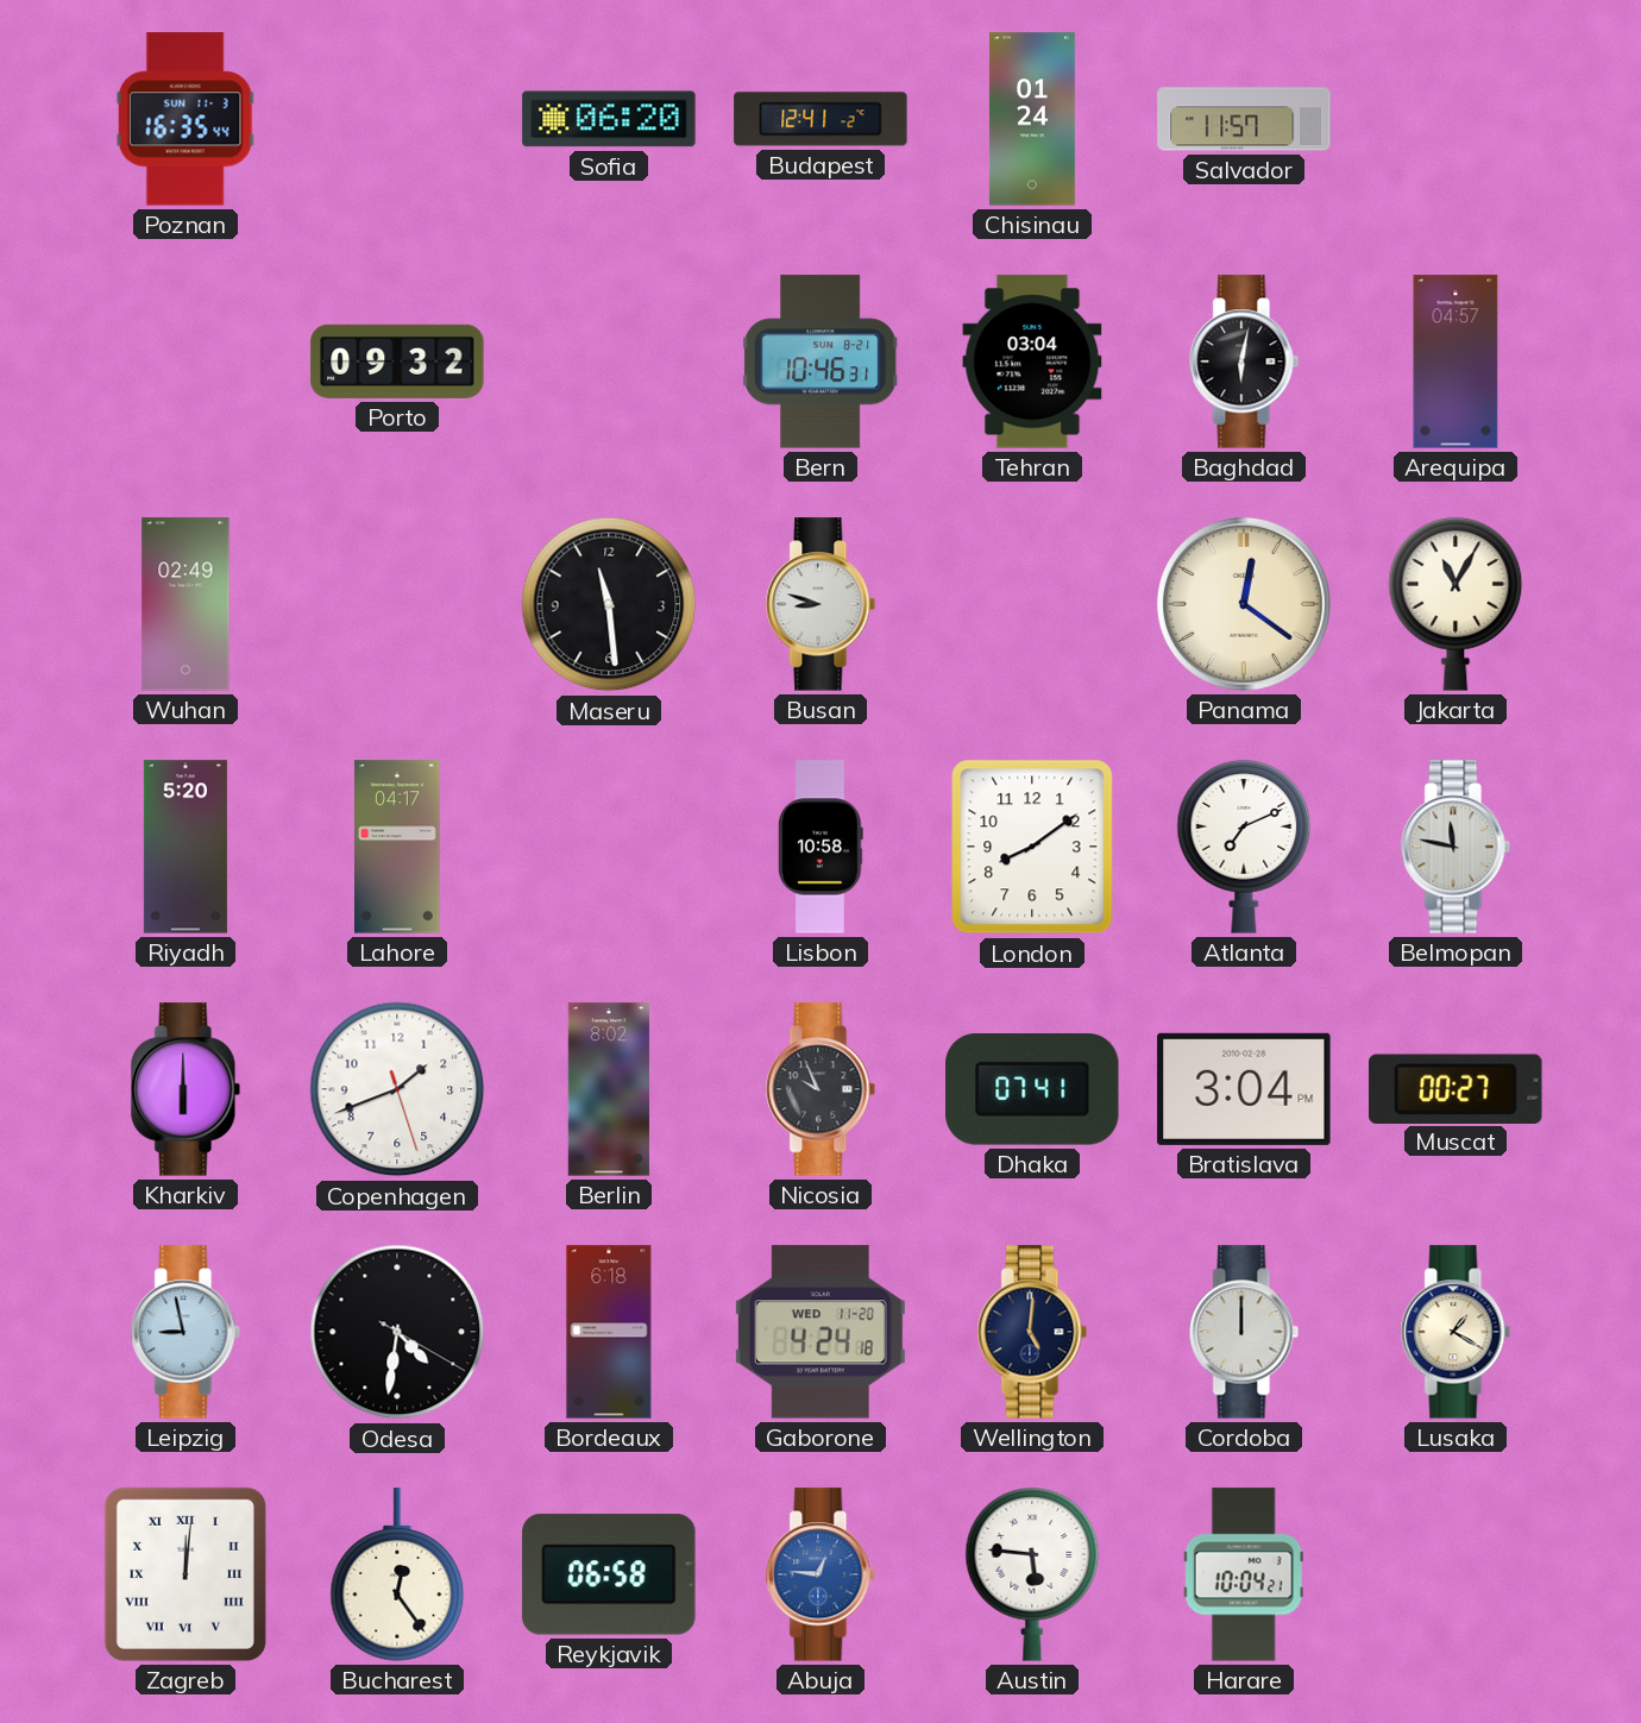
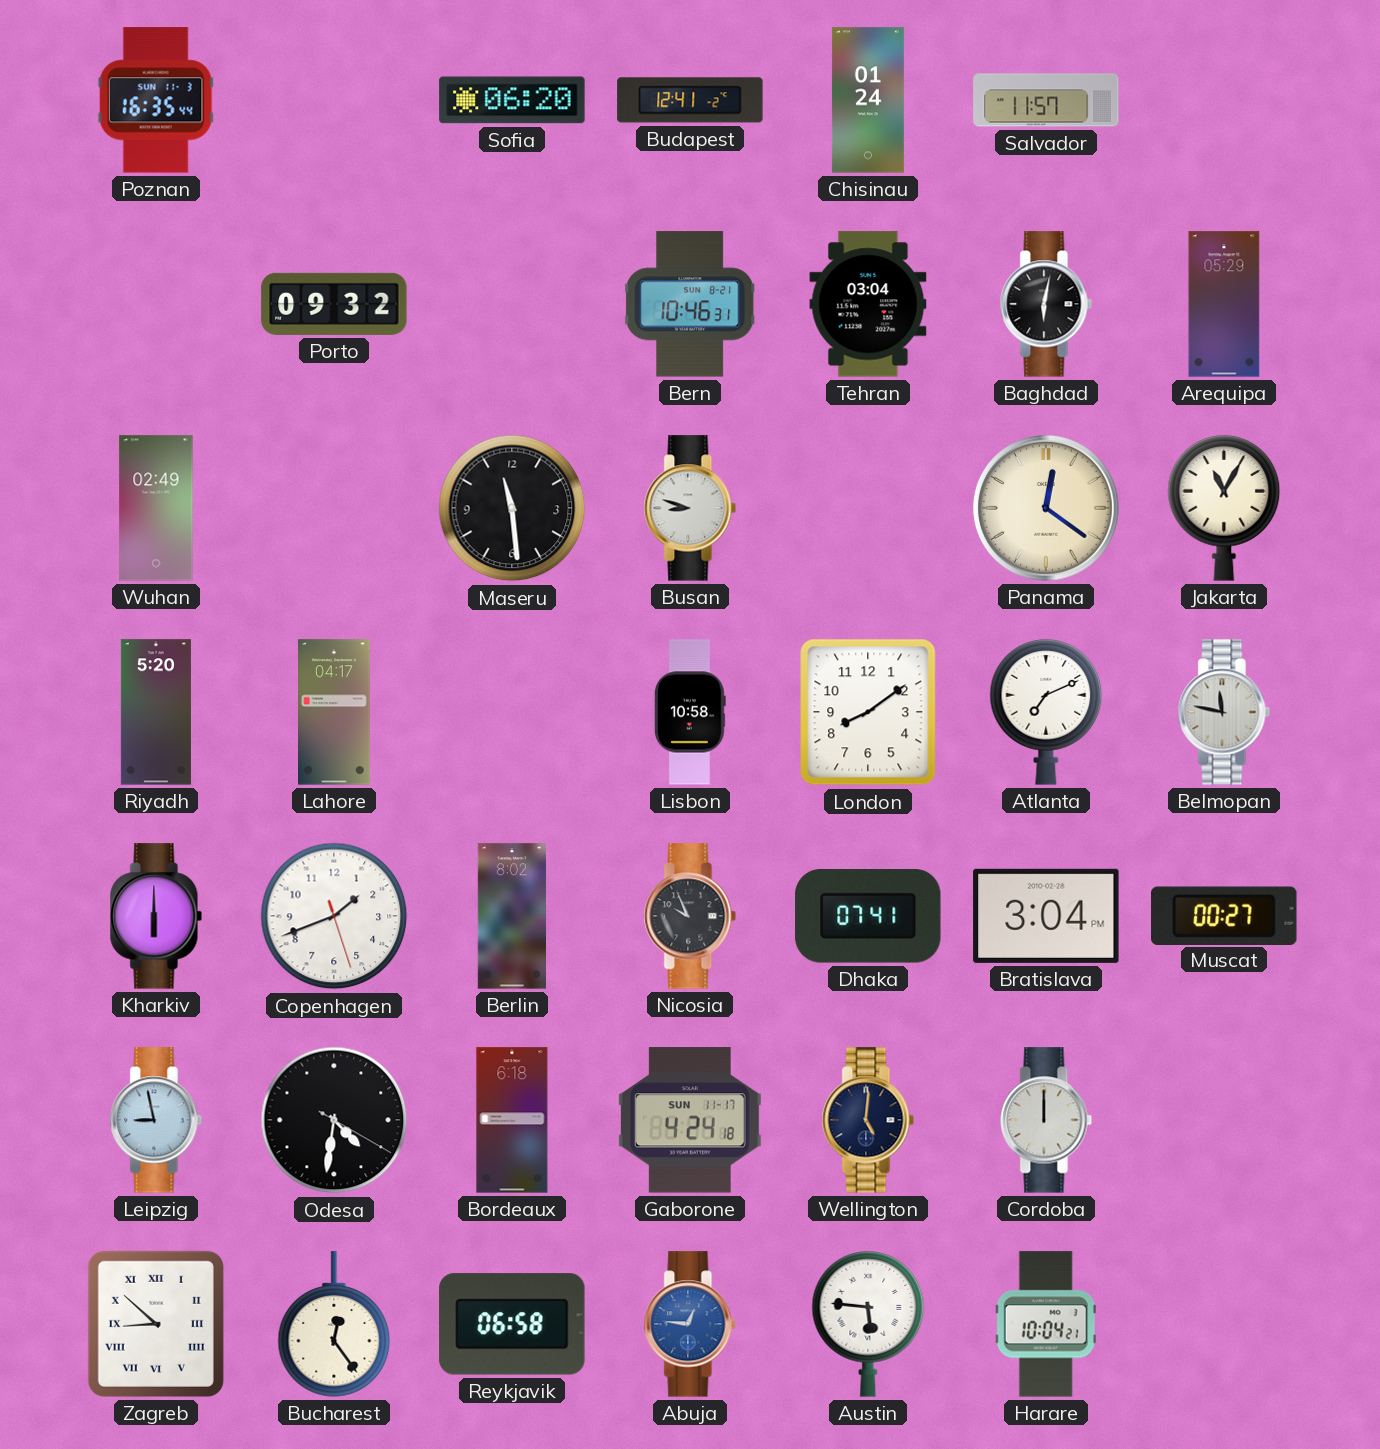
Arequipa: 04:57 -> 05:29 (1224, 304)
Gaborone date: WED 11-20 -> SUN 11-17 (690, 1120)
Lusaka: 1:20 -> none (1455, 1332)
Zagreb: 12:01 -> 8:52 (156, 1324)
